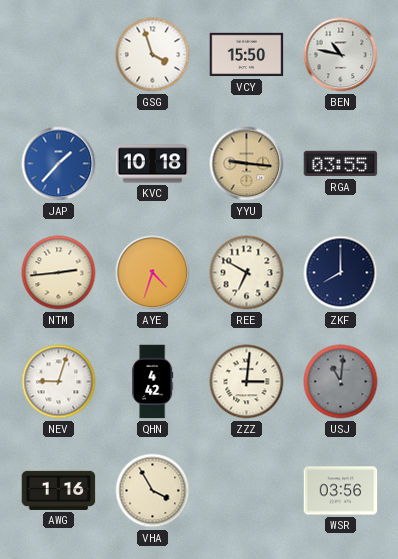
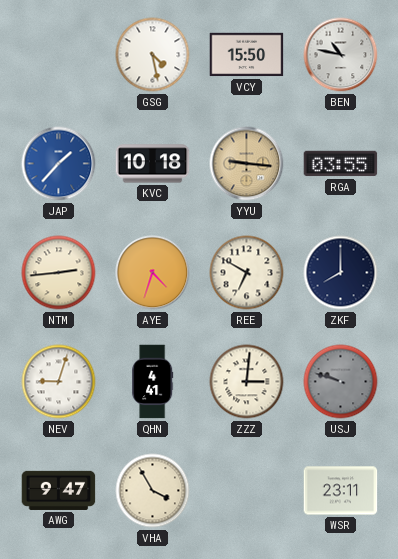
GSG: 3:57 -> 4:28 (153, 55)
QHN: 4:42 -> 4:41 (153, 382)
USJ: 11:01 -> 9:48 (341, 382)
AWG: 1:16 -> 9:47 (59, 490)
WSR: 03:56 -> 23:11 (341, 491)
